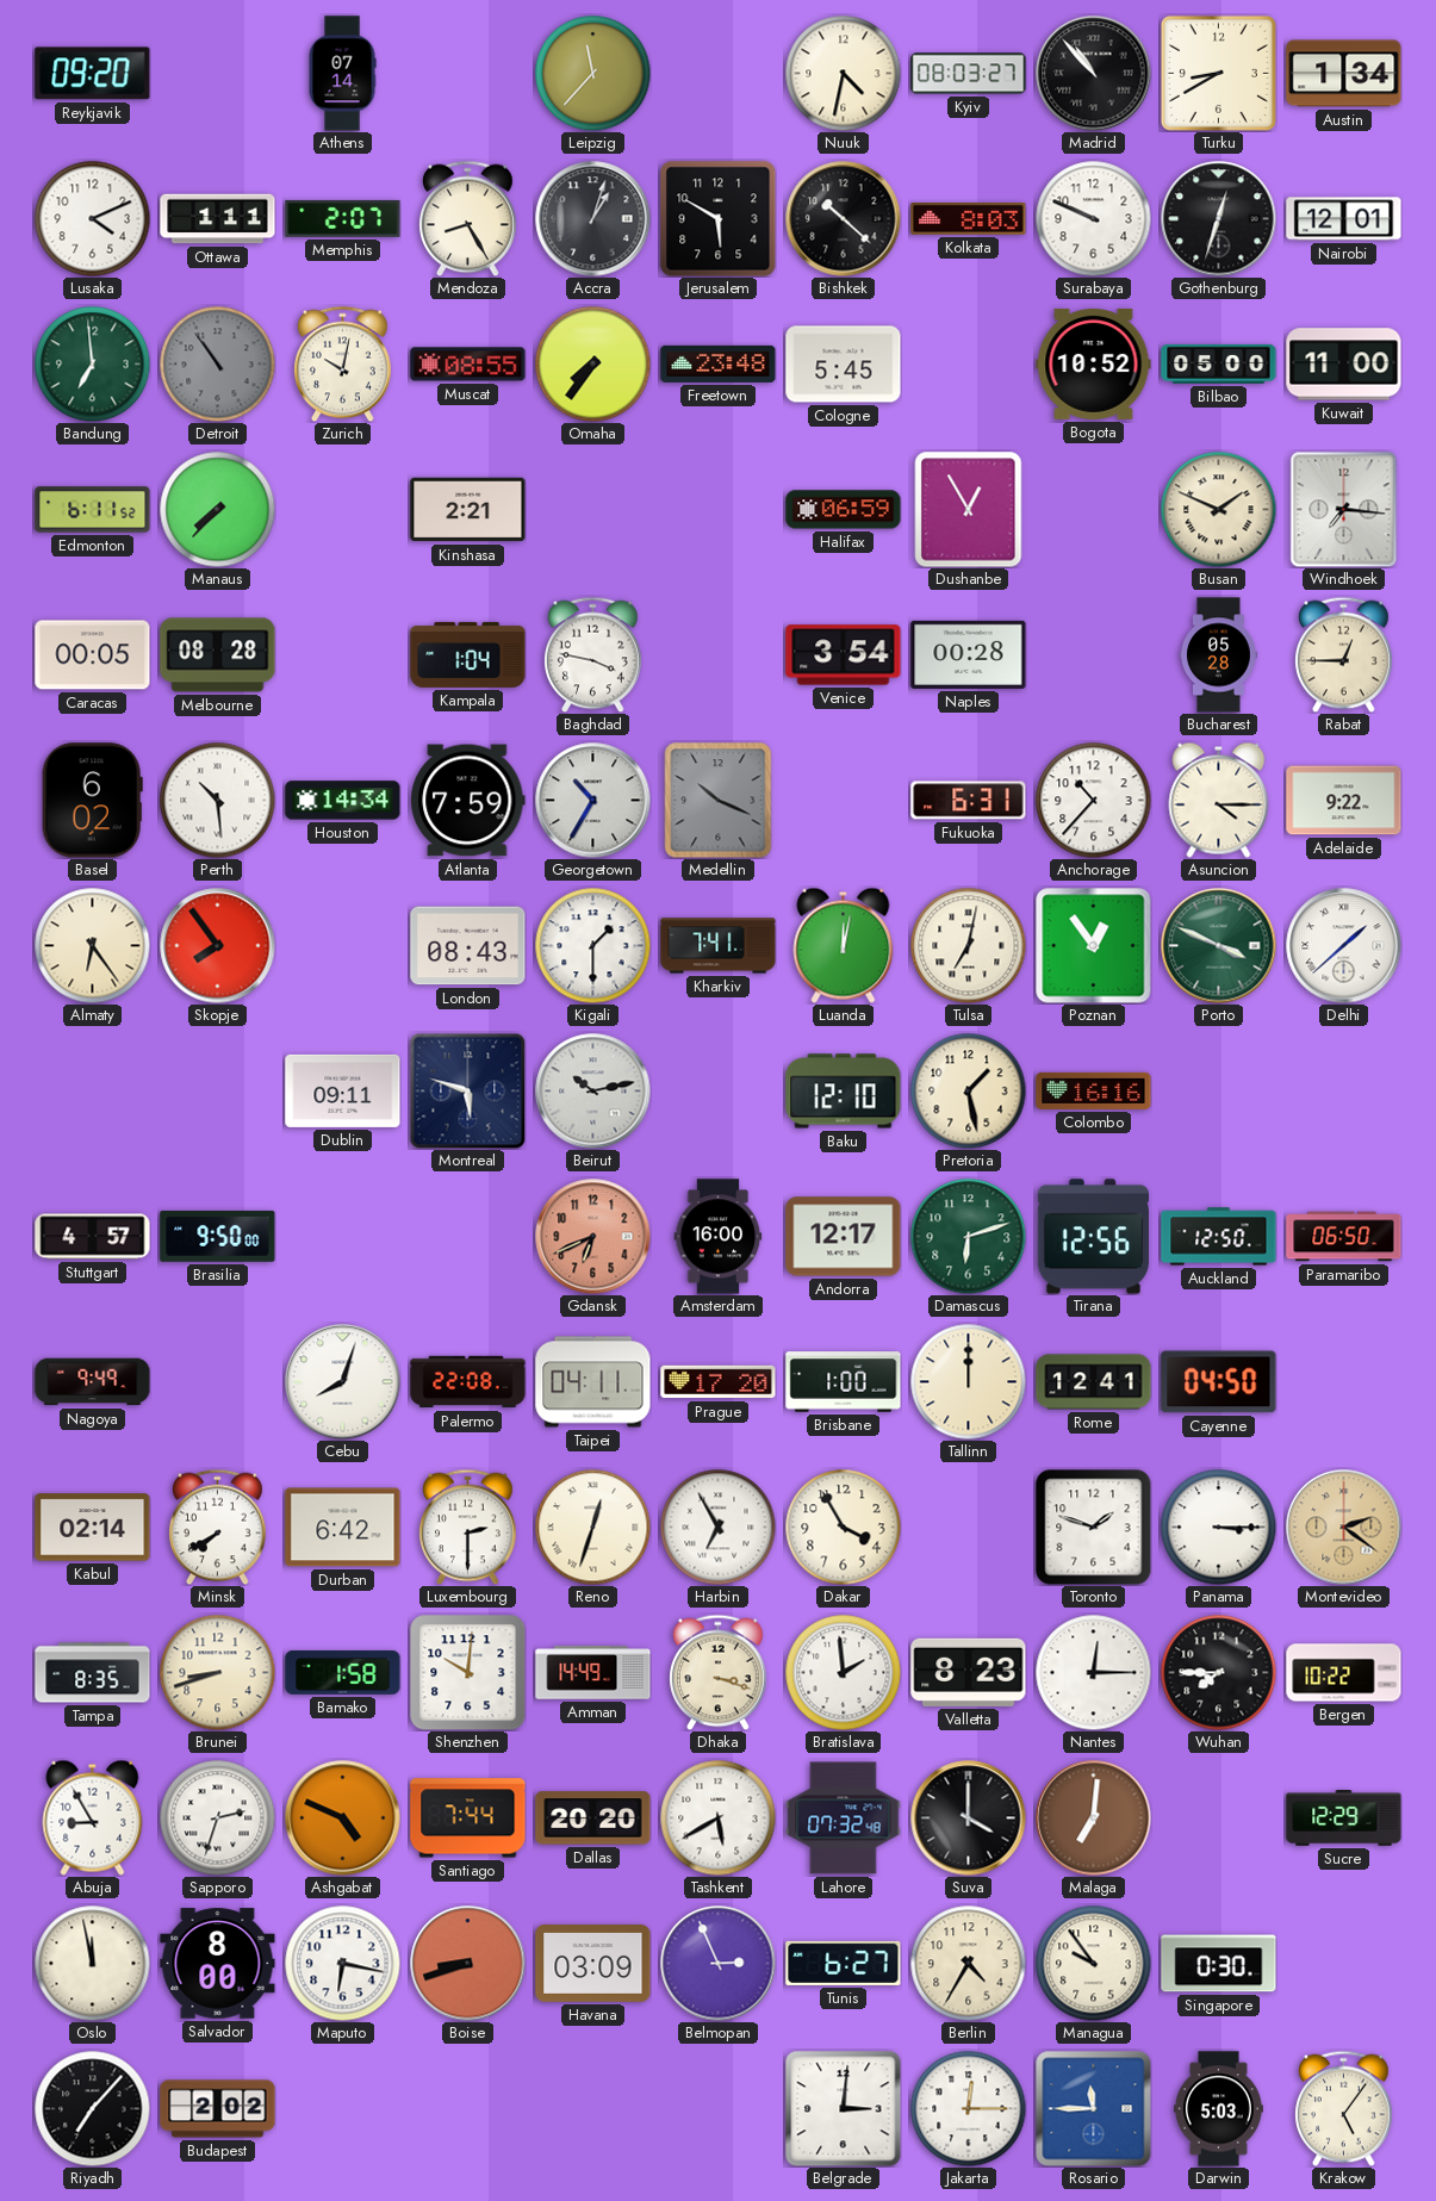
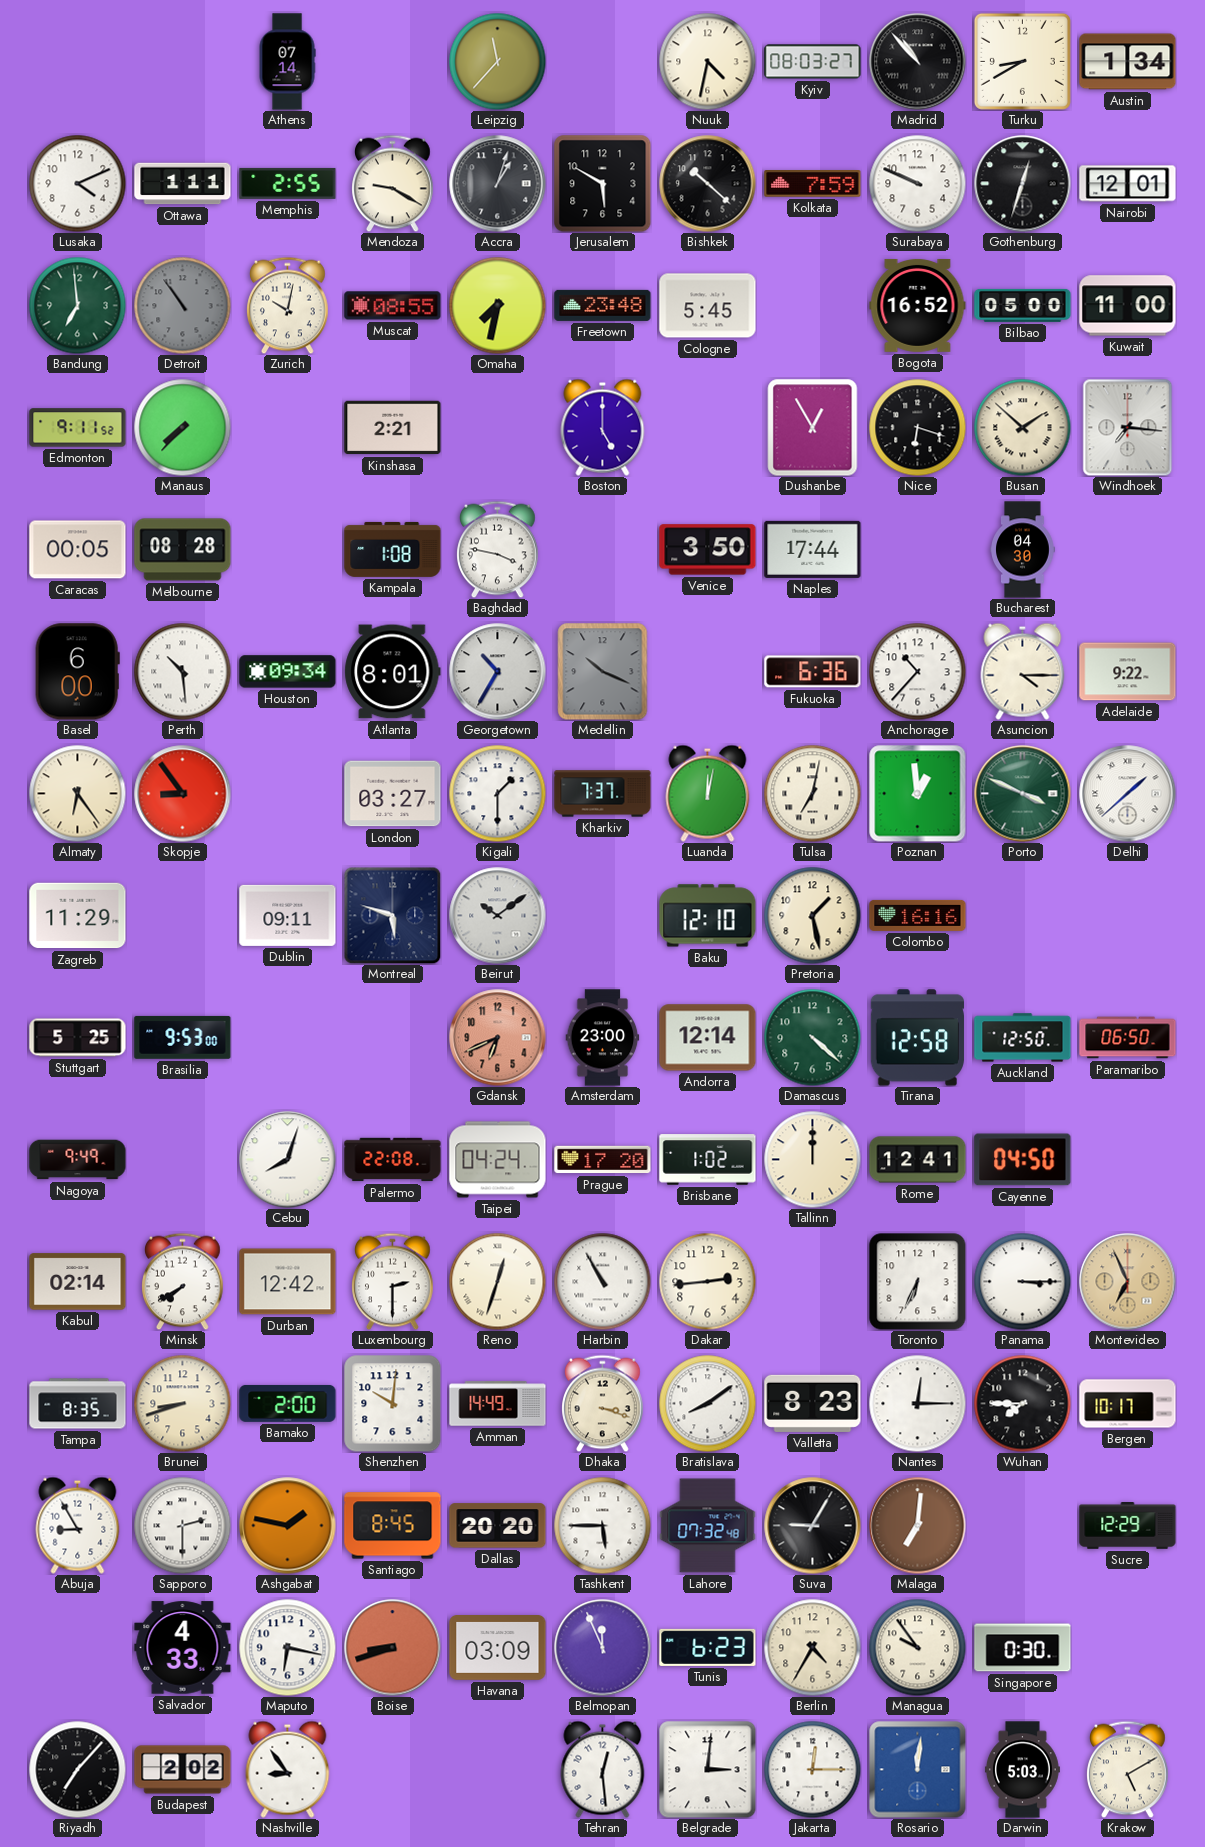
Reykjavik: 09:20 -> none (93, 74)
Memphis: 2:07 -> 2:55 (288, 183)
Mendoza: 8:25 -> 9:20 (393, 183)
Kolkata: 8:03 -> 7:59 (813, 184)
Omaha: 7:36 -> 7:32 (497, 305)
Bogota: 10:52 -> 16:52 (918, 305)
Edmonton: 6:11 -> 9:11 (78, 428)
Boston: none -> 5:00 (603, 427)
Halifax: 06:59 -> none (844, 510)
Nice: none -> 6:18 (917, 427)
Busan: 1:49 -> 1:52 (1022, 427)
Kampala: 1:04 -> 1:08 (393, 549)
Venice: 3:54 -> 3:50 (708, 550)
Naples: 00:28 -> 17:44 (813, 549)
Bucharest: 05:28 -> 04:30 (1023, 550)
Rabat: 12:45 -> none (1344, 654)
Basel: 6:02 -> 6:00 (77, 672)
Houston: 14:34 -> 09:34 (288, 672)
Atlanta: 7:59 -> 8:01 (393, 672)
Fukuoka: 6:31 -> 6:36 (813, 672)
Skopje: 7:54 -> 8:54 (183, 794)
London: 08:43 -> 03:27 (393, 794)
Kharkiv: 7:41 -> 7:37 (603, 794)
Poznan: 12:54 -> 12:59 (918, 794)
Zagreb: none -> 11:29 (78, 916)
Beirut: 10:13 -> 10:09 (498, 916)
Stuttgart: 4:57 -> 5:25 (78, 1038)
Brasilia: 9:50 -> 9:53 (183, 1037)
Amsterdam: 16:00 -> 23:00 (603, 1038)
Andorra: 12:17 -> 12:14 (708, 1038)
Damascus: 6:12 -> 4:22 (812, 1037)
Tirana: 12:56 -> 12:58 (917, 1038)
Taipei: 04:11 -> 04:24 (498, 1160)
Brisbane: 1:00 -> 1:02 (708, 1160)
Durban: 6:42 -> 12:42 (288, 1282)
Harbin: 6:55 -> 10:55 (602, 1281)
Dakar: 3:55 -> 2:44 (707, 1281)
Toronto: 1:48 -> 6:34 (918, 1282)
Montevideo: 2:21 -> 6:56 (1128, 1282)
Bamako: 1:58 -> 2:00 (288, 1403)
Bratislava: 1:59 -> 8:09 (707, 1403)
Bergen: 10:22 -> 10:17 (1128, 1404)
Sapporo: 2:33 -> 2:30 (182, 1525)
Ashgabat: 4:49 -> 1:47 (288, 1526)
Santiago: 7:44 -> 8:45 (393, 1526)
Tashkent: 5:40 -> 5:45 (602, 1525)
Suva: 4:00 -> 9:05 (813, 1526)
Oslo: 11:58 -> none (92, 1963)
Salvador: 8:00 -> 4:33 (183, 1648)
Belmopan: 2:56 -> 11:56 (603, 1648)
Tunis: 6:27 -> 6:23 (708, 1647)
Nashville: none -> 8:54 (288, 1769)
Tehran: none -> 12:29 (603, 1769)
Rosario: 11:45 -> 12:01 (918, 1770)
Krakow: 5:06 -> 5:10 (1128, 1769)
